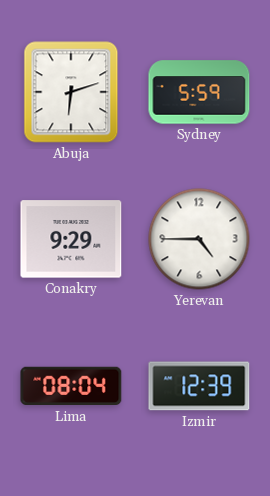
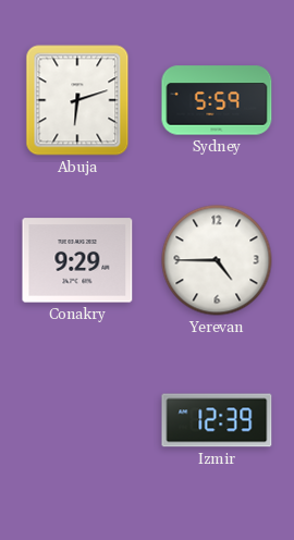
Lima: 08:04 -> none (71, 386)
